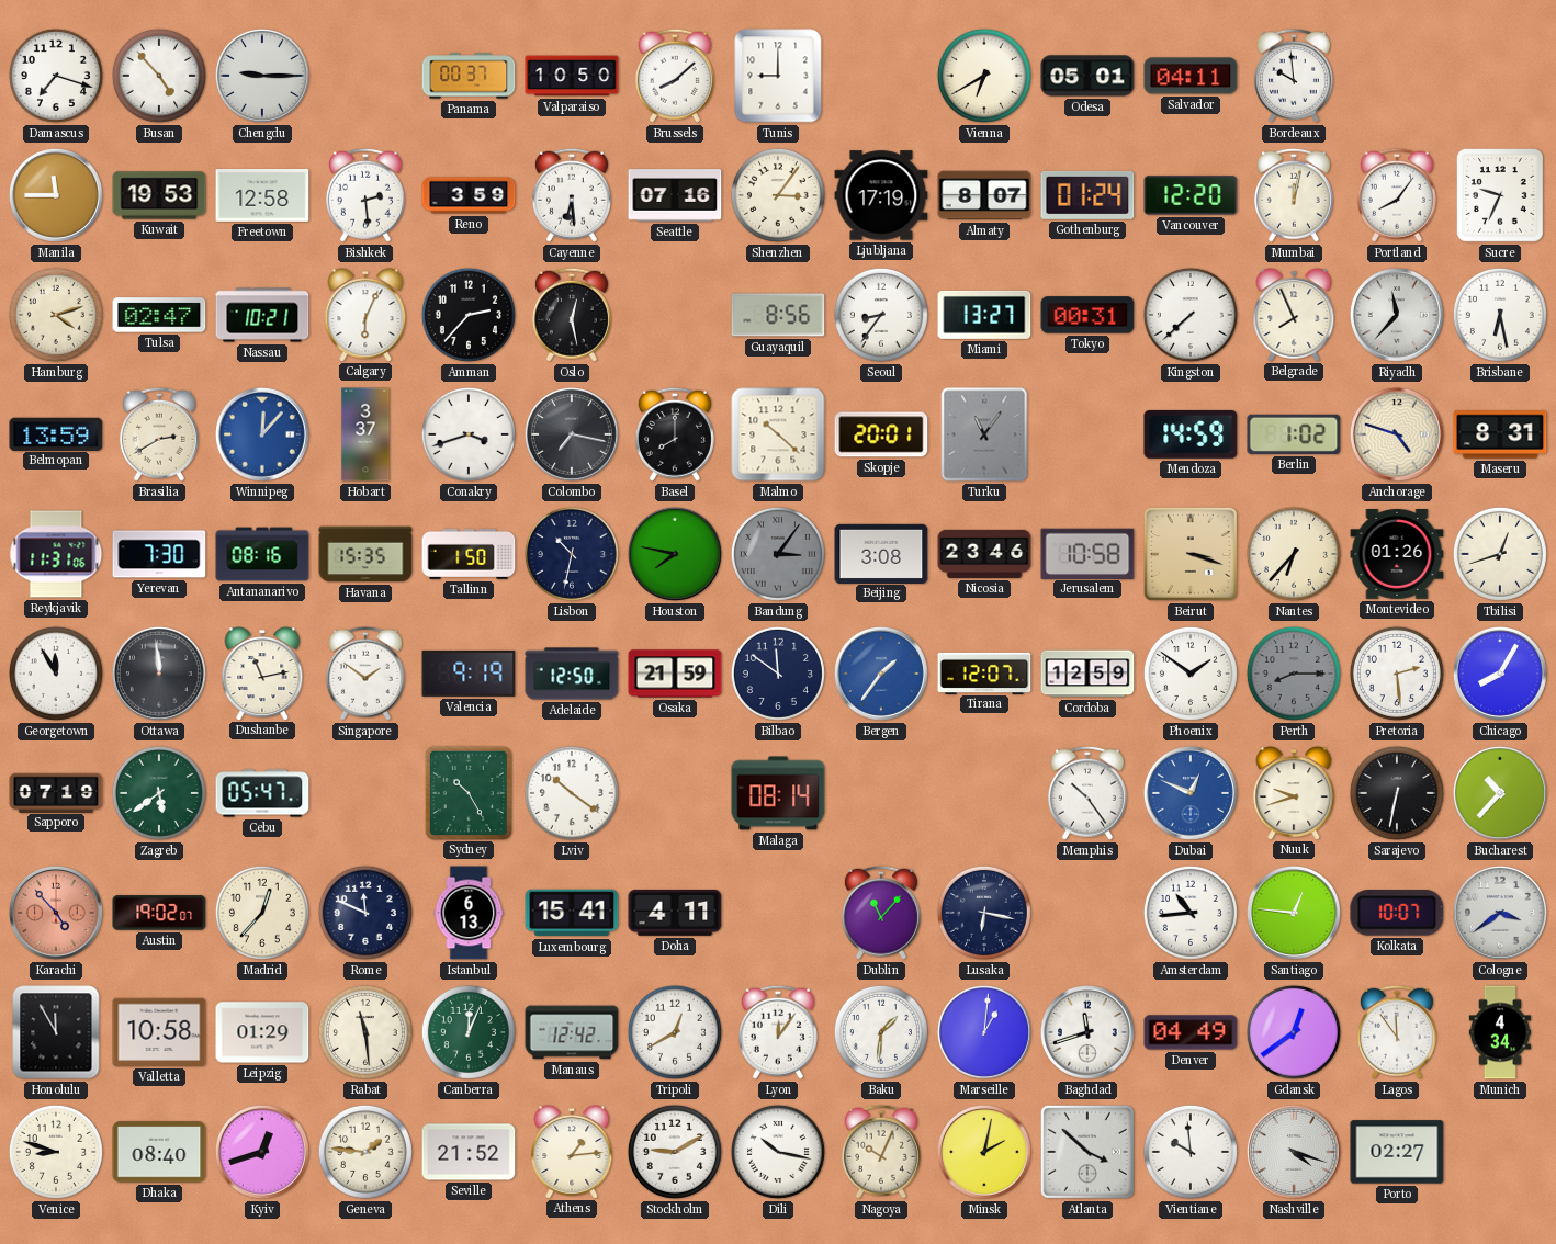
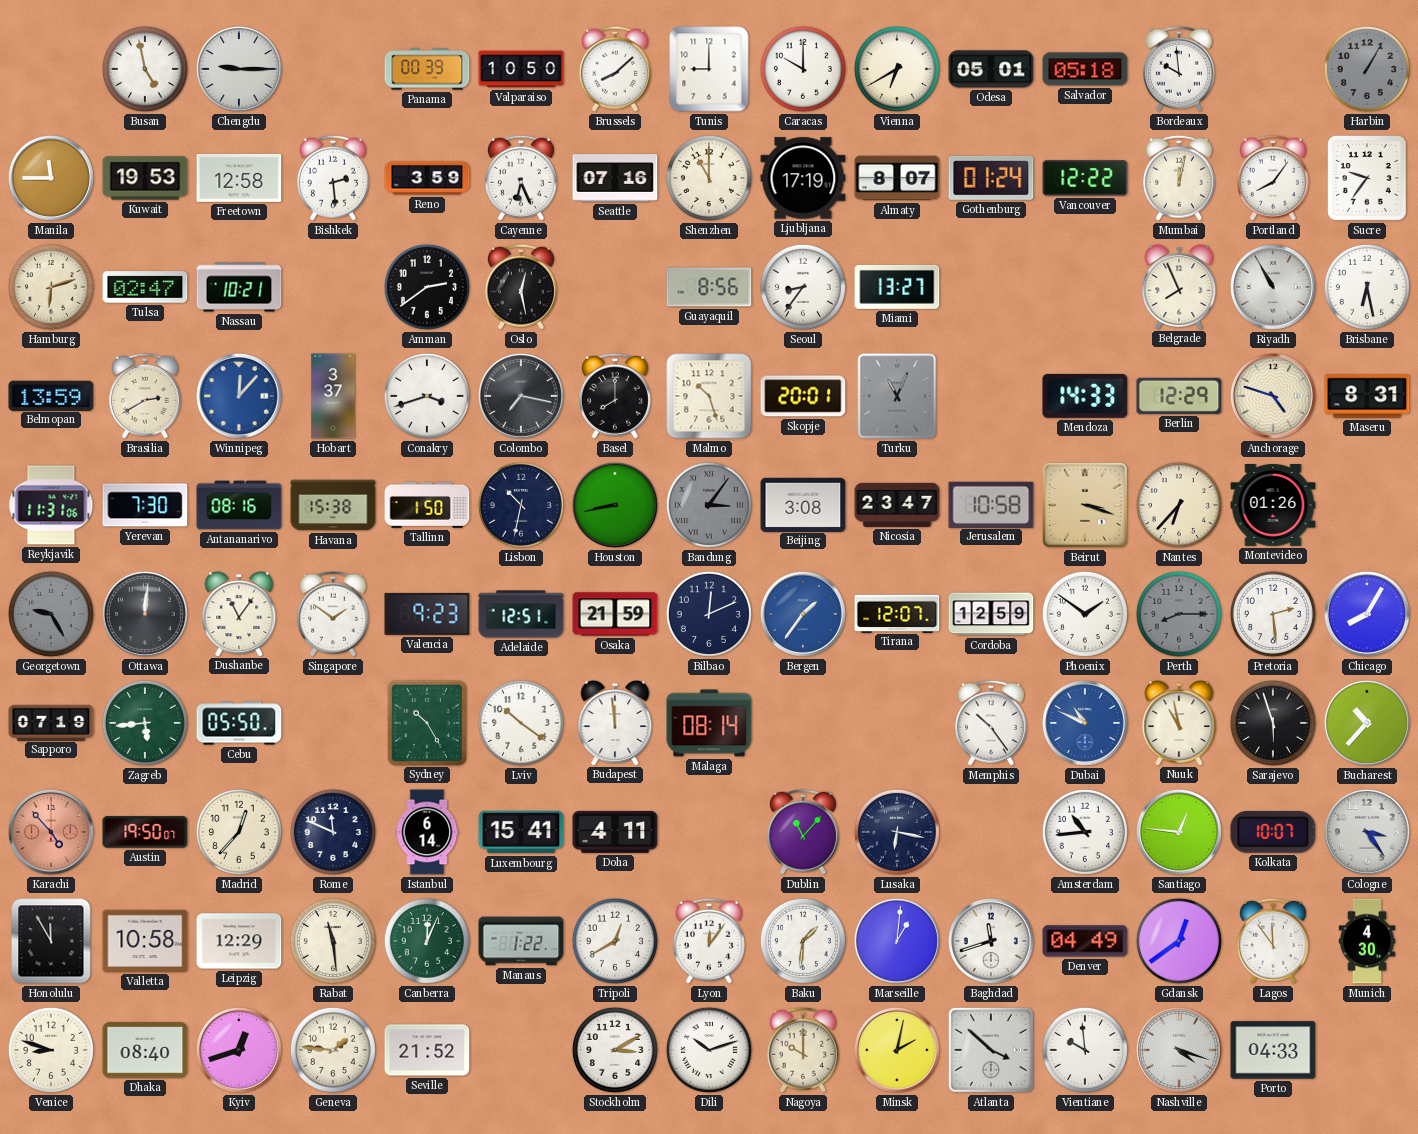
Damascus: 7:18 -> none (56, 76)
Busan: 4:53 -> 4:58 (145, 69)
Panama: 00:37 -> 00:39 (427, 69)
Caracas: none -> 10:00 (803, 69)
Salvador: 04:11 -> 05:18 (1085, 69)
Harbin: none -> 1:05 (1367, 69)
Cayenne: 6:29 -> 6:26 (521, 178)
Shenzhen: 3:06 -> 11:00 (709, 178)
Vancouver: 12:20 -> 12:22 (1085, 178)
Sucre: 9:34 -> 9:36 (1368, 179)
Hamburg: 4:12 -> 6:12 (51, 287)
Calgary: 6:04 -> none (365, 315)
Amman: 2:37 -> 2:39 (427, 287)
Tokyo: 00:31 -> none (1087, 315)
Kingston: 7:38 -> none (1191, 315)
Riyadh: 11:37 -> 10:55 (1273, 287)
Malmo: 10:22 -> 10:27 (709, 396)
Turku: 11:06 -> 11:04 (897, 396)
Mendoza: 14:59 -> 14:33 (1085, 396)
Berlin: 1:02 -> 12:29 (1179, 396)
Havana: 15:35 -> 15:38 (333, 505)
Houston: 7:47 -> 8:43 (615, 505)
Nicosia: 23:46 -> 23:47 (897, 505)
Tbilisi: 12:42 -> none (1500, 554)
Georgetown: 11:55 -> 9:25 (51, 614)
Georgetown dial: white -> grey (51, 614)
Ottawa: 11:59 -> 12:01 (145, 614)
Dushanbe: 11:13 -> 11:06 (239, 614)
Valencia: 9:19 -> 9:23 (427, 614)
Adelaide: 12:50 -> 12:51 (521, 614)
Bilbao: 11:51 -> 12:11 (709, 614)
Zagreb: 5:39 -> 5:44 (145, 723)
Cebu: 05:47 -> 05:50 (239, 723)
Budapest: none -> 11:59 (615, 723)
Dubai: 12:49 -> 10:49 (1085, 723)
Nuuk: 9:42 -> 10:58 (1179, 723)
Sarajevo: 6:32 -> 5:57 (1273, 723)
Austin: 19:02 -> 19:50 (145, 832)
Istanbul: 6:13 -> 6:14 (427, 832)
Cologne: 3:39 -> 3:24 (1367, 832)
Leipzig: 01:29 -> 12:29 (239, 941)
Manaus: 12:42 -> 1:22 (521, 941)
Munich: 4:34 -> 4:30 (1367, 941)
Athens: 1:14 -> none (572, 1152)
Stockholm: 9:10 -> 3:10 (615, 1050)
Dili: 10:17 -> 10:12 (709, 1050)
Nagoya: 10:04 -> 10:00 (803, 1050)
Porto: 02:27 -> 04:33 (1273, 1050)
